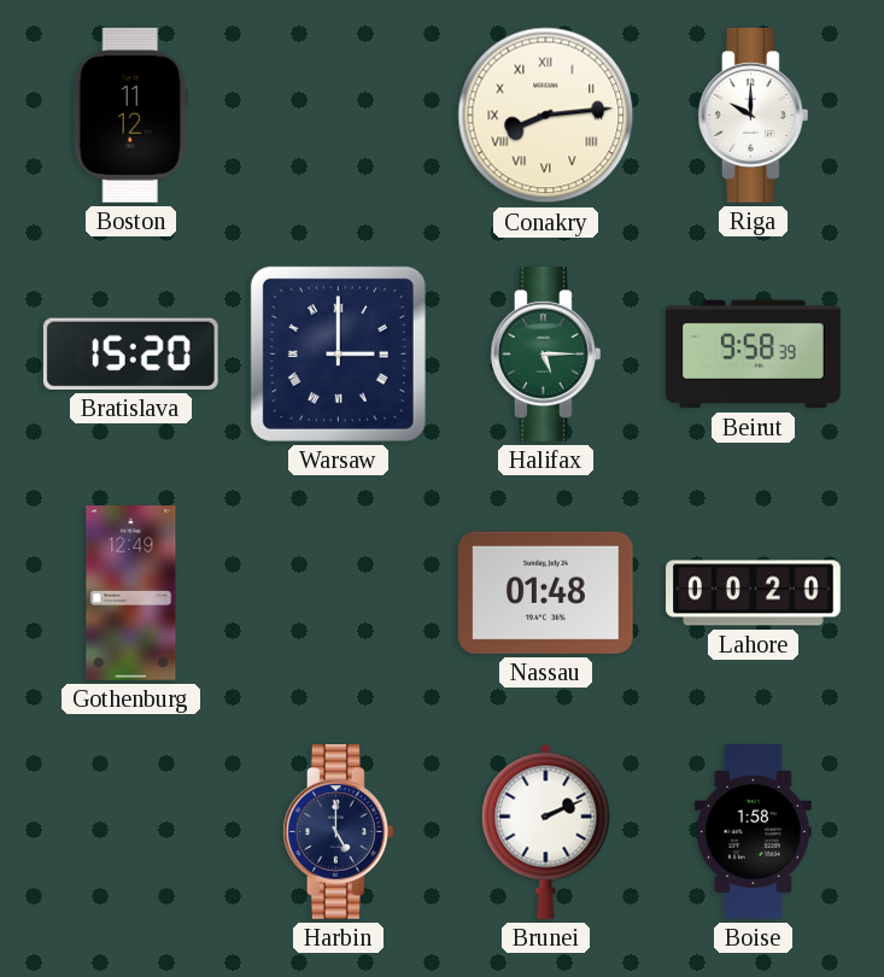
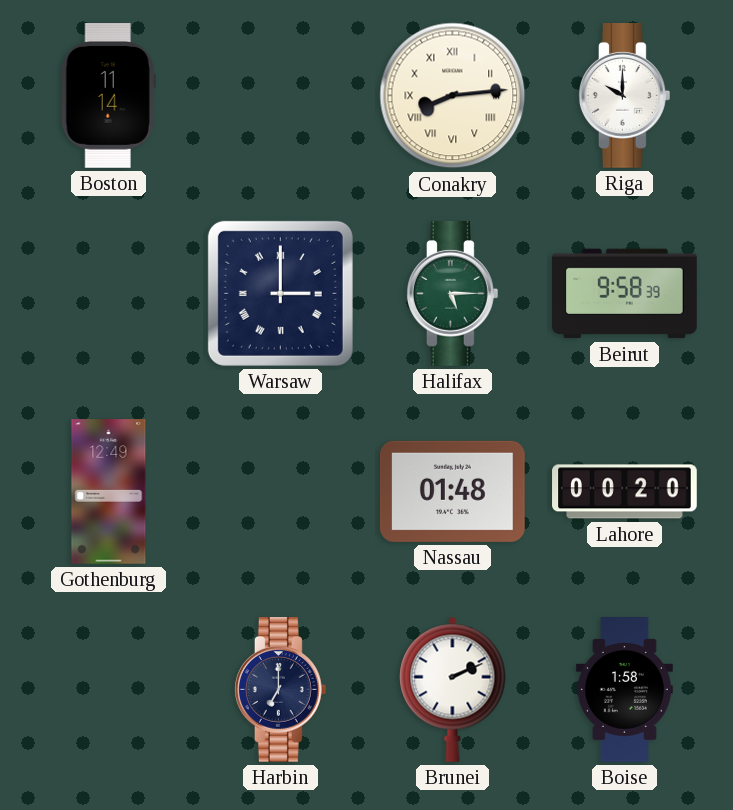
Boston: 11:12 -> 11:14 (108, 96)
Bratislava: 15:20 -> none (130, 353)
Harbin: 5:00 -> 7:00 (280, 690)
